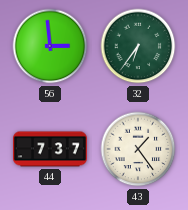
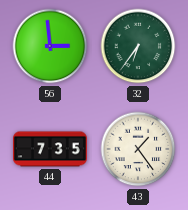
44: 7:37 -> 7:35 (51, 149)
